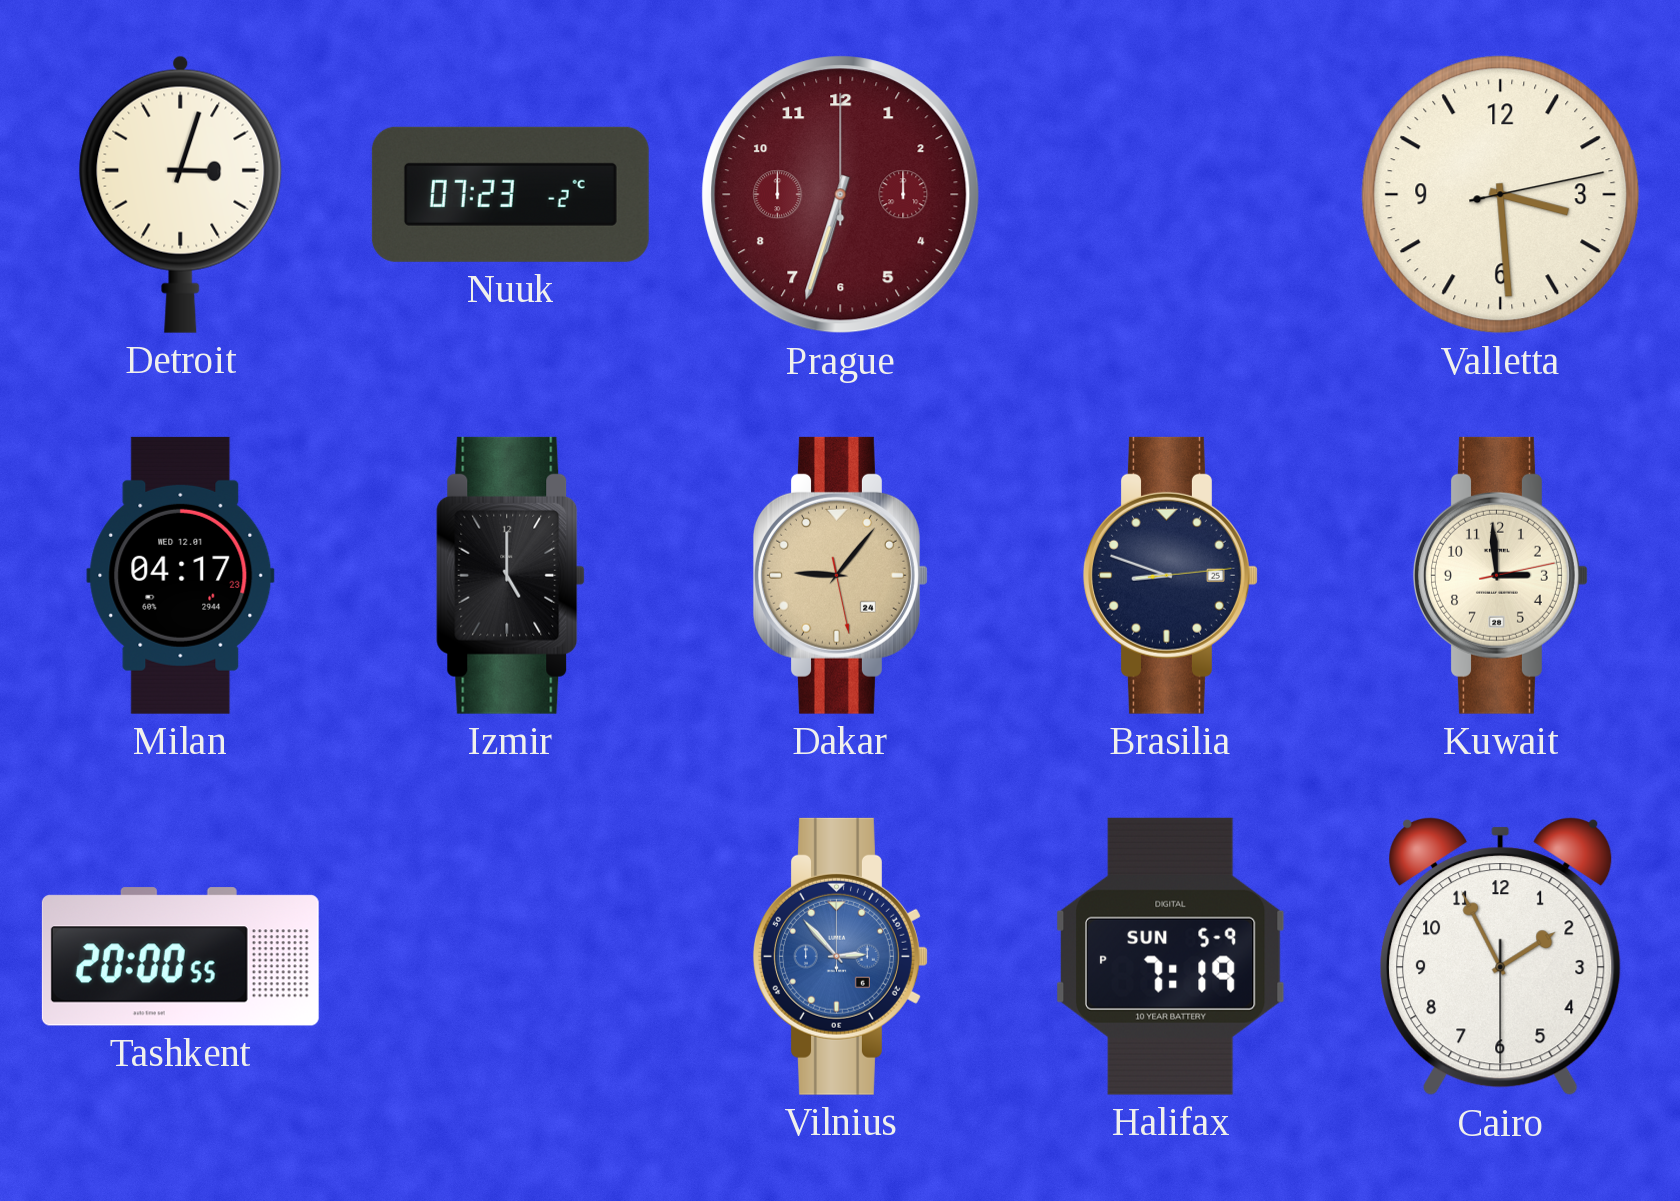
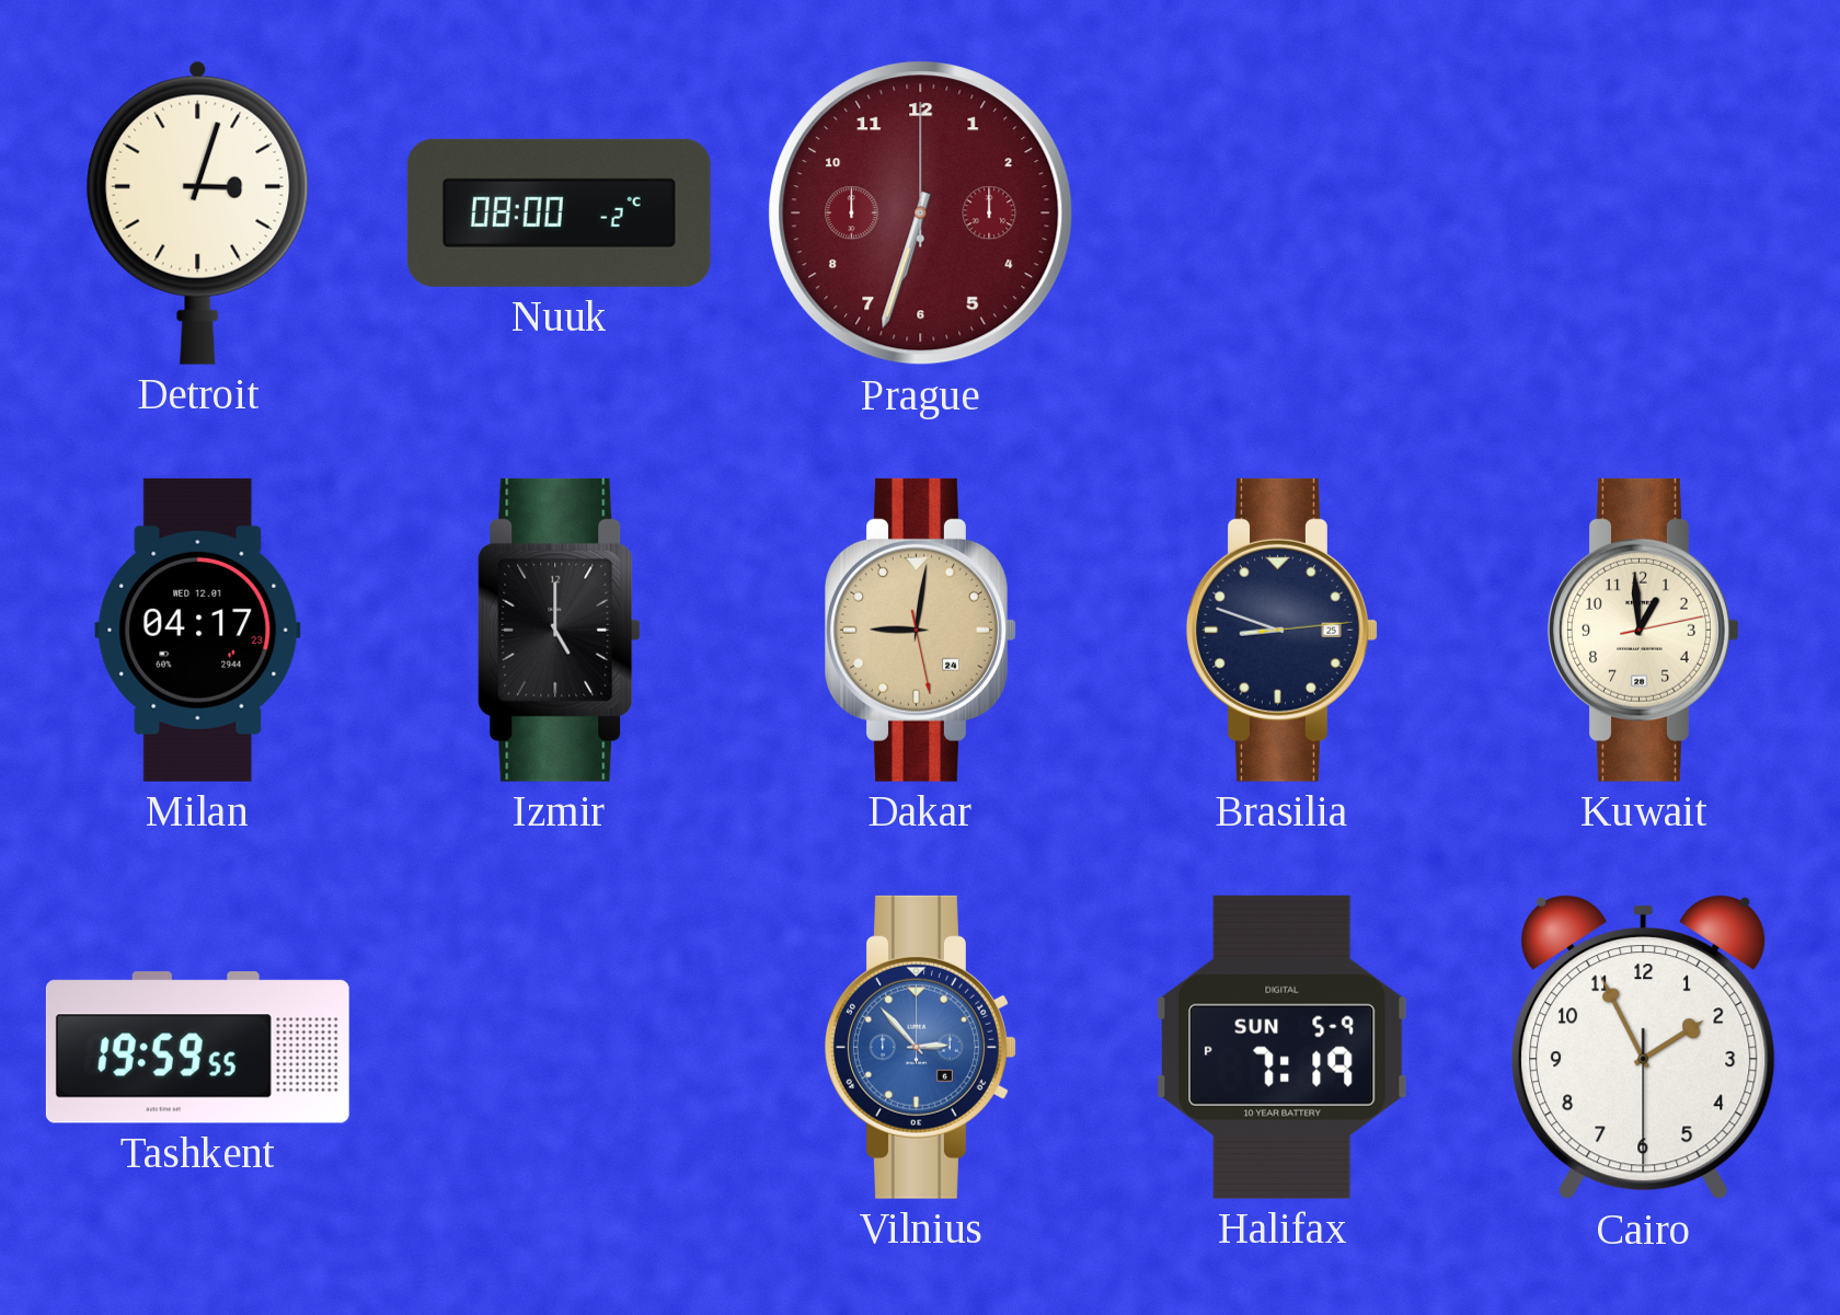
Nuuk: 07:23 -> 08:00 (559, 212)
Valletta: 3:29 -> none (1501, 195)
Dakar: 9:06 -> 9:01 (921, 630)
Kuwait: 2:59 -> 12:59 (1644, 630)
Tashkent: 20:00 -> 19:59 (197, 1048)
